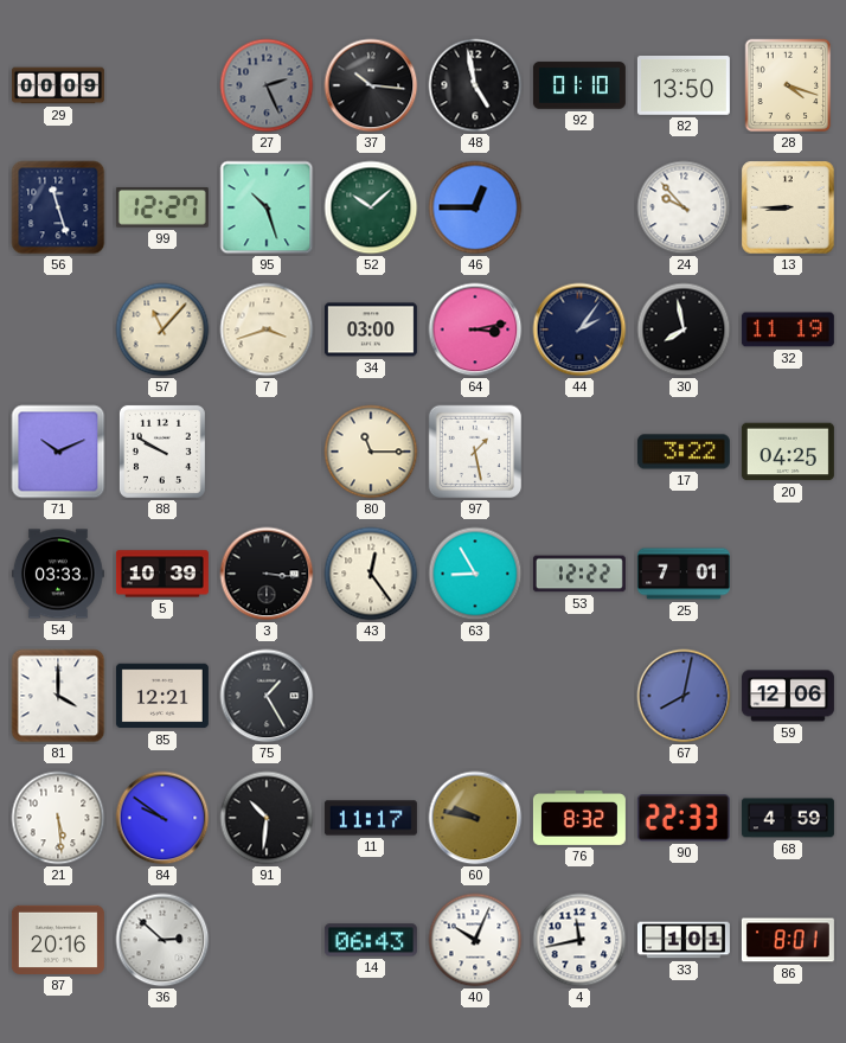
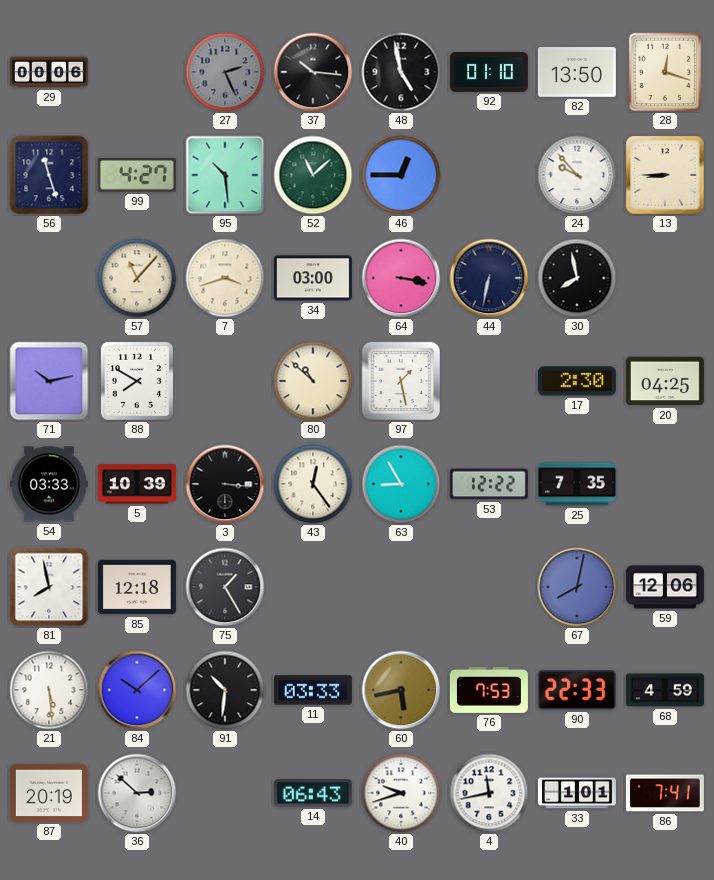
29: 00:09 -> 00:06 (49, 72)
28: 4:18 -> 12:18 (665, 72)
99: 12:27 -> 4:27 (137, 176)
95: 10:27 -> 10:29 (225, 175)
52: 10:08 -> 11:08 (313, 175)
64: 3:13 -> 3:17 (401, 278)
44: 2:06 -> 6:32 (489, 278)
32: 11:19 -> none (788, 329)
71: 10:11 -> 10:13 (49, 381)
88: 9:50 -> 7:50 (137, 381)
80: 11:15 -> 10:52 (313, 381)
17: 3:22 -> 2:30 (577, 381)
25: 7:01 -> 7:35 (577, 484)
81: 4:00 -> 7:58 (49, 587)
85: 12:21 -> 12:18 (137, 587)
84: 9:51 -> 10:08 (137, 690)
11: 11:17 -> 03:33 (313, 690)
60: 9:47 -> 5:43 (401, 690)
76: 8:32 -> 7:53 (489, 690)
87: 20:16 -> 20:19 (49, 793)
40: 10:04 -> 9:42 (401, 793)
86: 8:01 -> 7:41 (665, 793)
